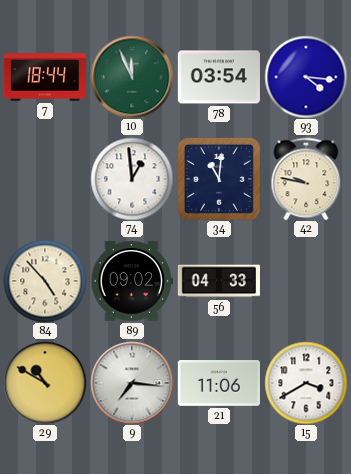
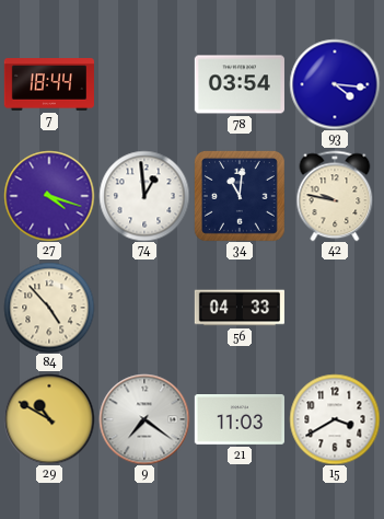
10: 11:56 -> none (132, 77)
27: none -> 4:18 (49, 196)
89: 09:02 -> none (132, 282)
9: 7:16 -> 7:21 (144, 419)
21: 11:06 -> 11:03 (240, 420)
